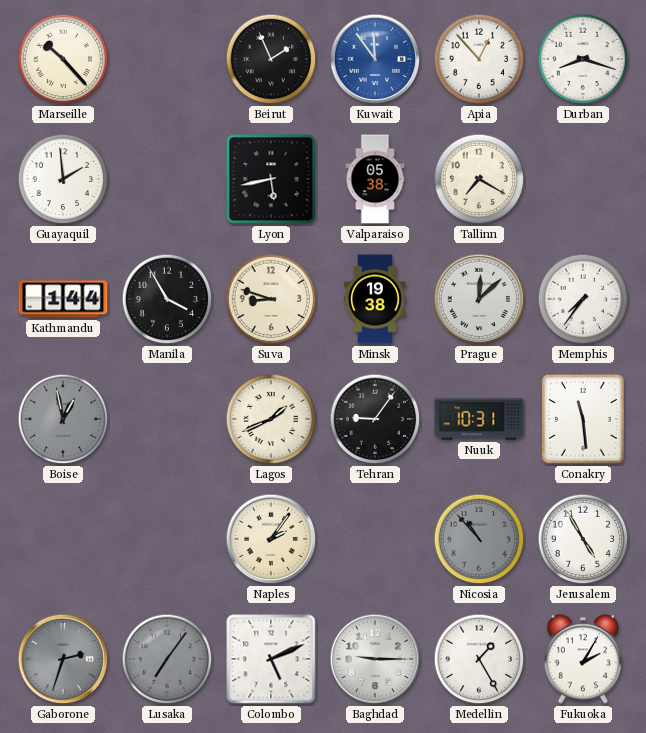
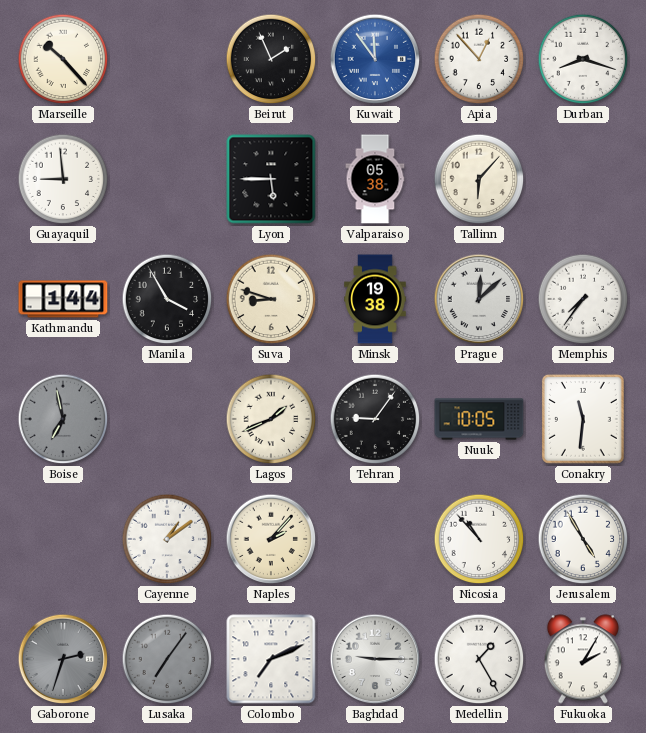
Guayaquil: 1:59 -> 8:59 (63, 179)
Lyon: 5:43 -> 5:45 (271, 179)
Tallinn: 7:20 -> 6:07 (479, 179)
Boise: 12:58 -> 6:58 (63, 419)
Nuuk: 10:31 -> 10:05 (479, 419)
Conakry: 11:29 -> 11:31 (583, 419)
Cayenne: none -> 1:09 (167, 539)
Naples: 2:06 -> 2:07 (271, 539)
Nicosia dial: grey -> white (479, 539)
Colombo: 5:11 -> 7:11 (271, 659)
